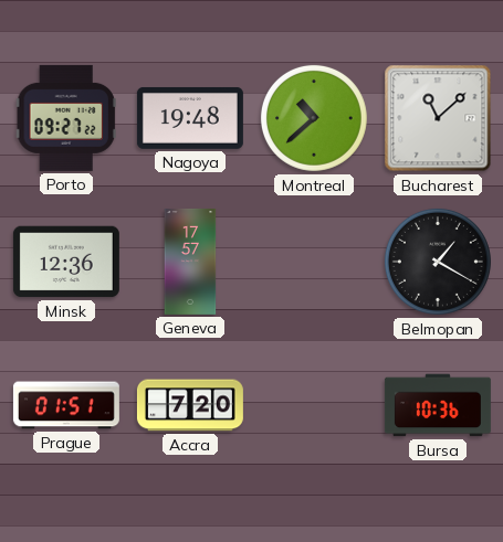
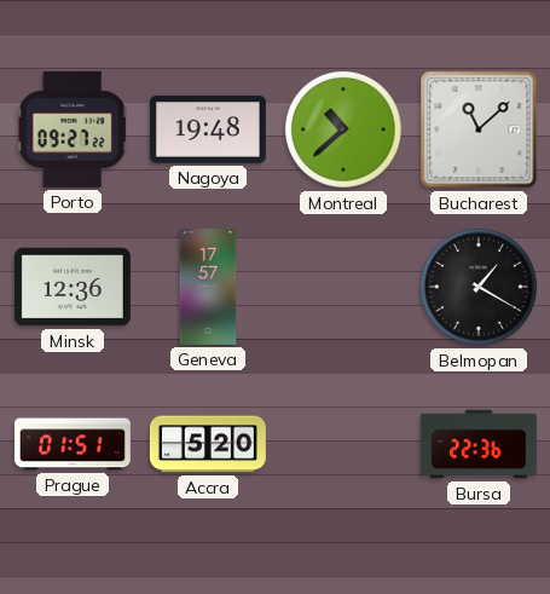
Accra: 7:20 -> 5:20 (208, 444)
Bursa: 10:36 -> 22:36 (479, 444)
